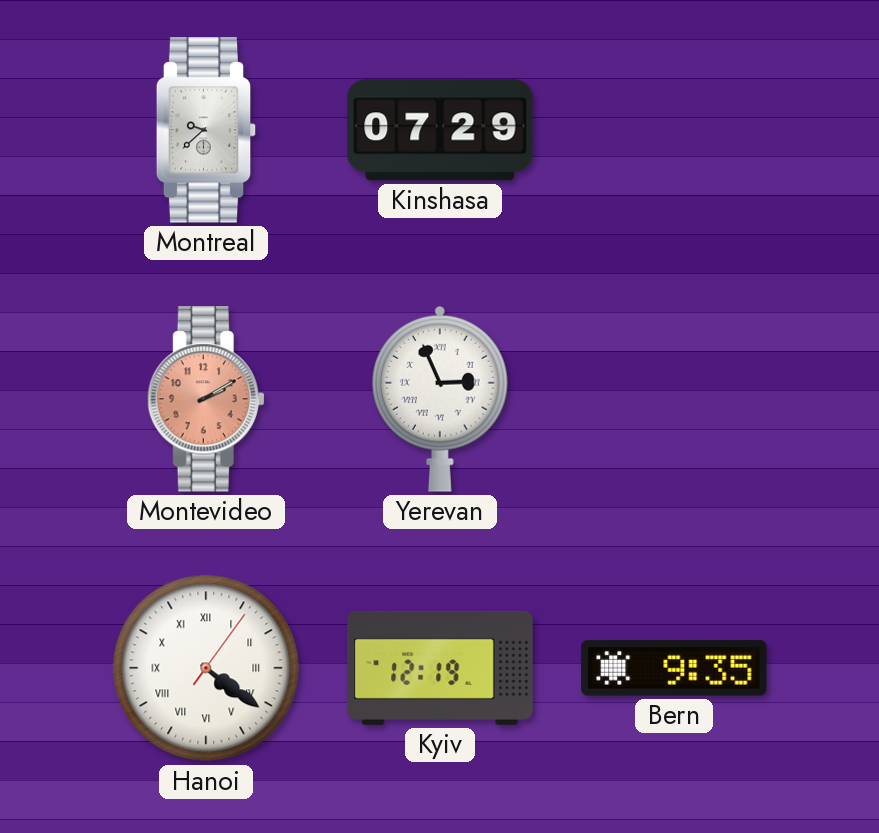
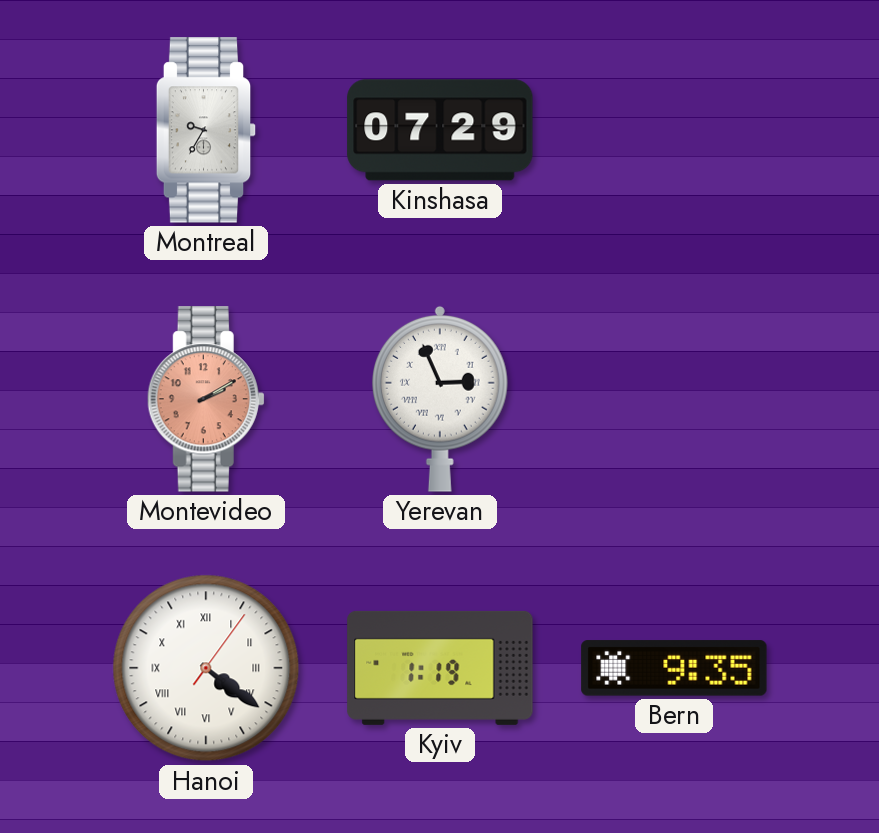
Montreal: 9:38 -> 9:35 (206, 130)
Kyiv: 12:19 -> 1:19 (440, 668)
